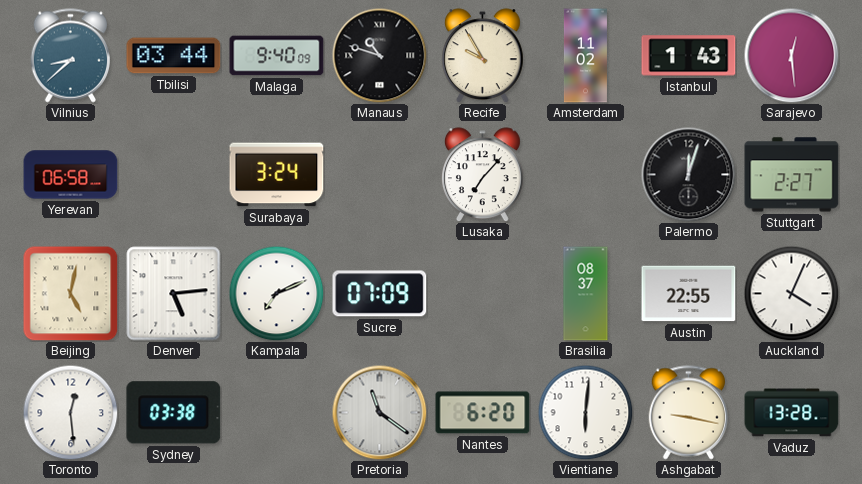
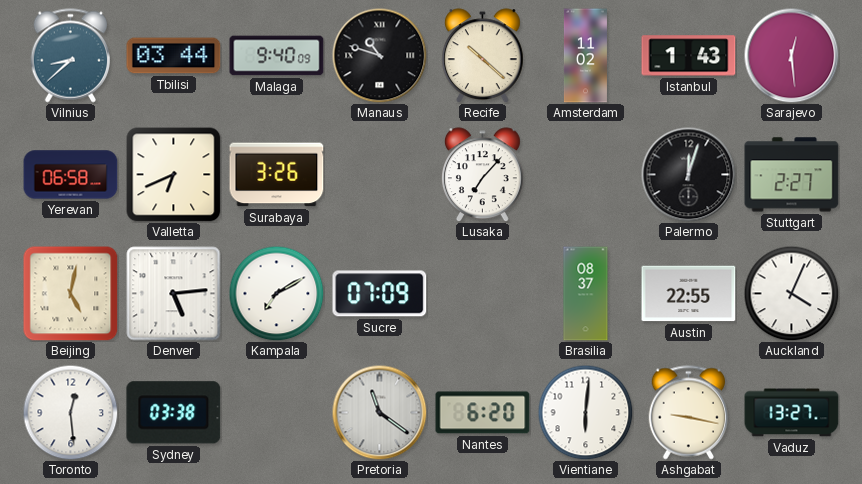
Recife: 9:55 -> 10:22 (482, 56)
Valletta: none -> 6:41 (174, 175)
Surabaya: 3:24 -> 3:26 (277, 175)
Kampala: 7:11 -> 7:10 (276, 293)
Vaduz: 13:28 -> 13:27 (792, 413)
